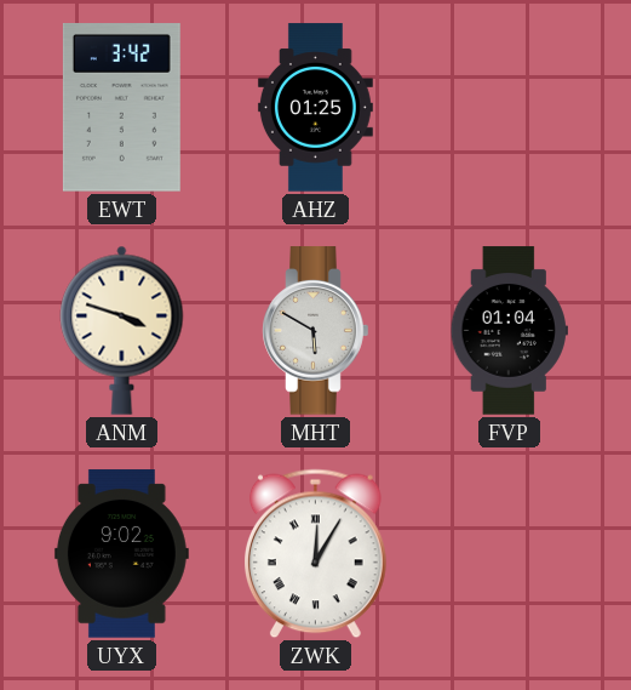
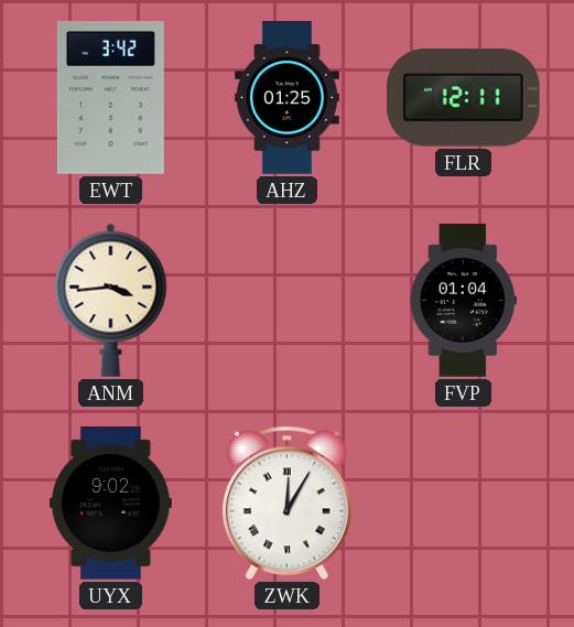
FLR: none -> 12:11 (464, 98)
ANM: 3:48 -> 3:44 (111, 300)
MHT: 5:50 -> none (316, 331)
